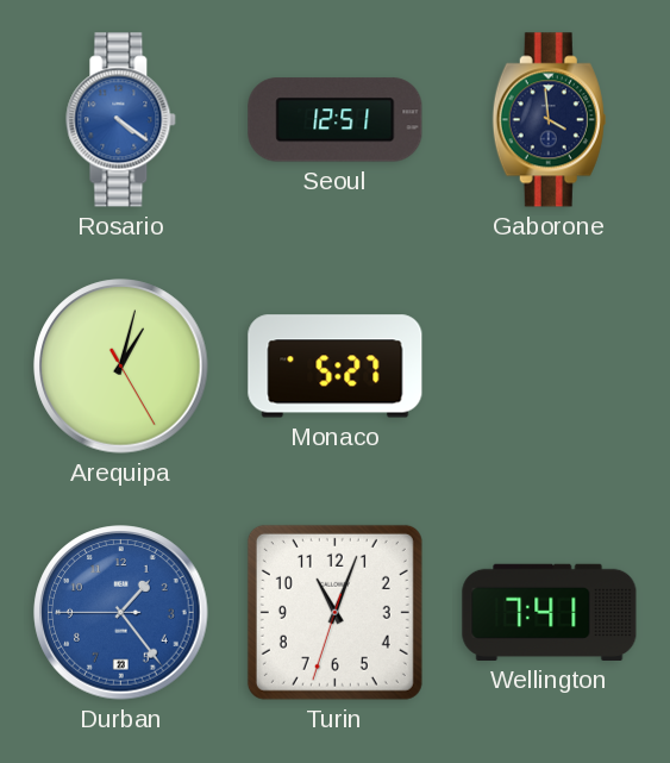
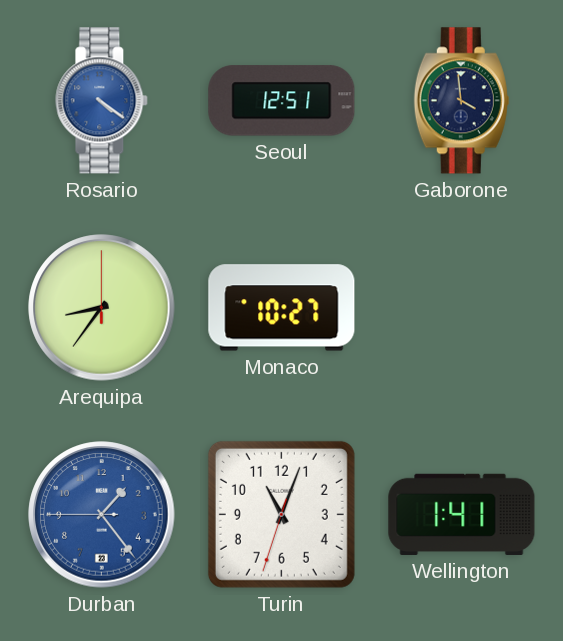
Arequipa: 1:02 -> 8:36 (102, 308)
Monaco: 5:27 -> 10:27 (282, 308)
Wellington: 7:41 -> 1:41 (462, 514)
